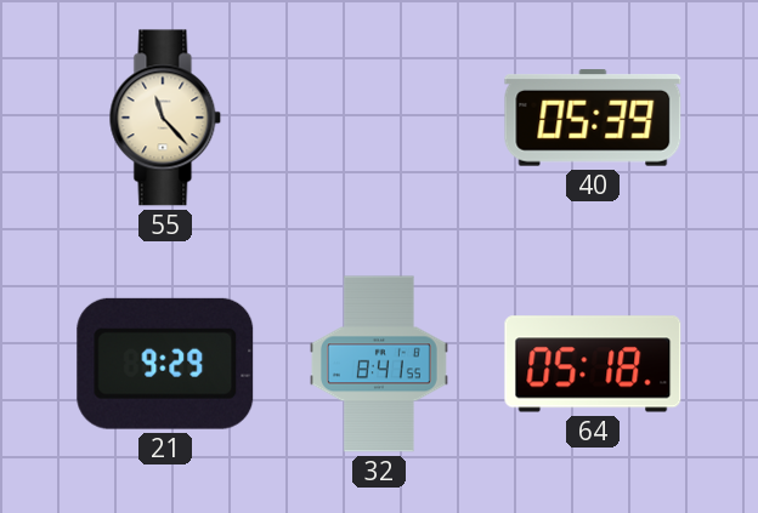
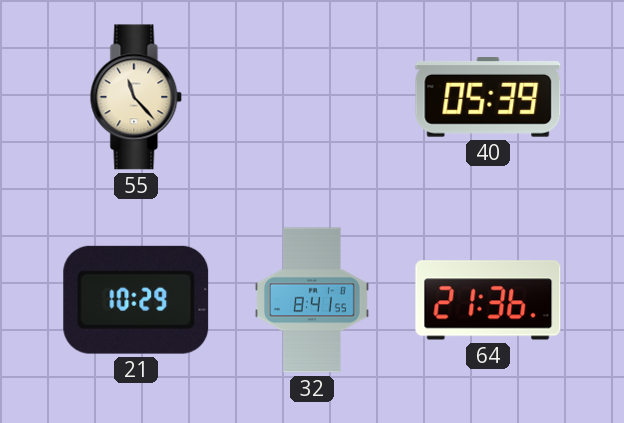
21: 9:29 -> 10:29 (136, 300)
64: 05:18 -> 21:36 (488, 300)
